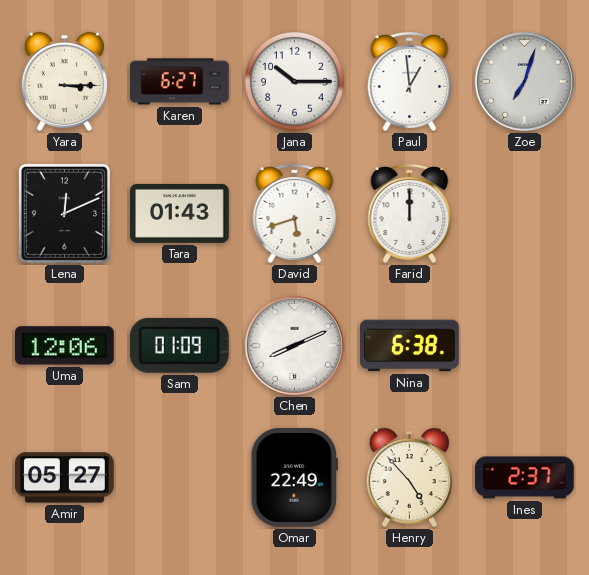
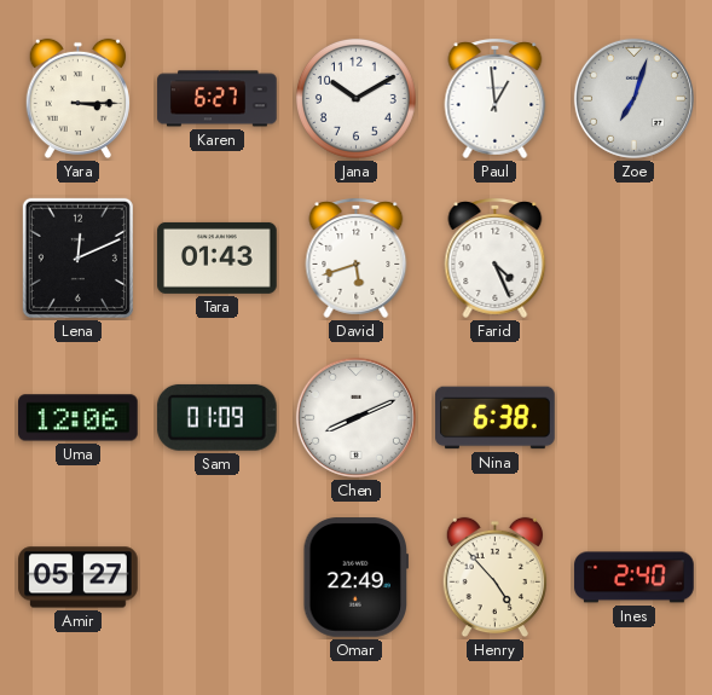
Jana: 10:15 -> 10:10 (355, 98)
Farid: 12:00 -> 4:26 (496, 257)
Ines: 2:37 -> 2:40 (635, 578)
